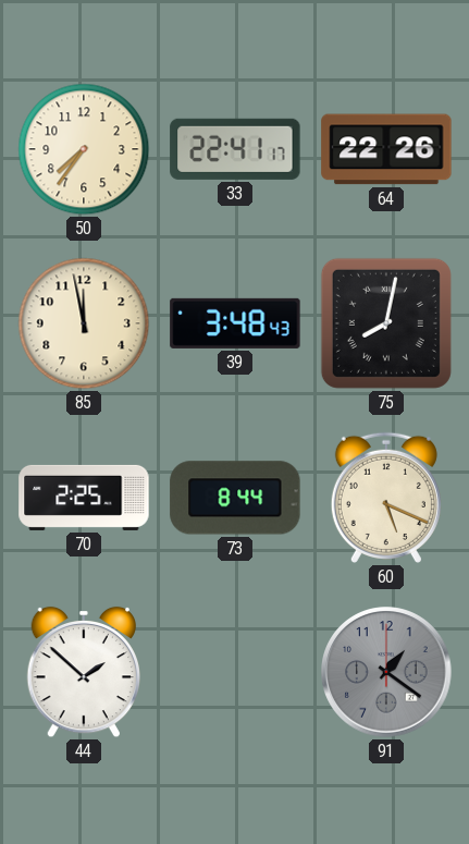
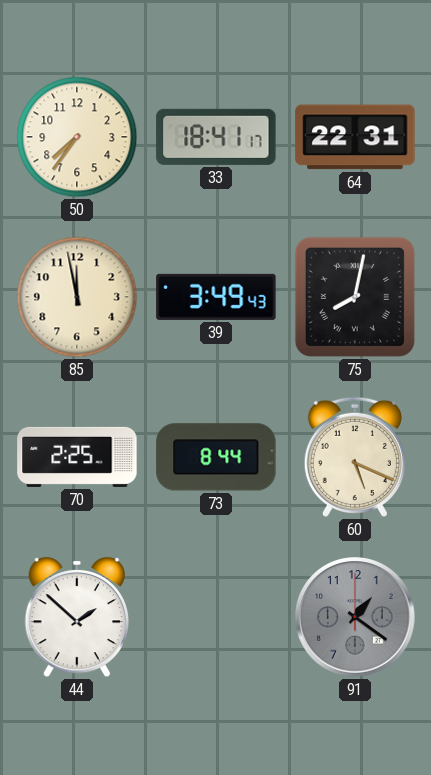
33: 22:41 -> 18:41 (216, 137)
64: 22:26 -> 22:31 (355, 137)
39: 3:48 -> 3:49 (216, 297)
